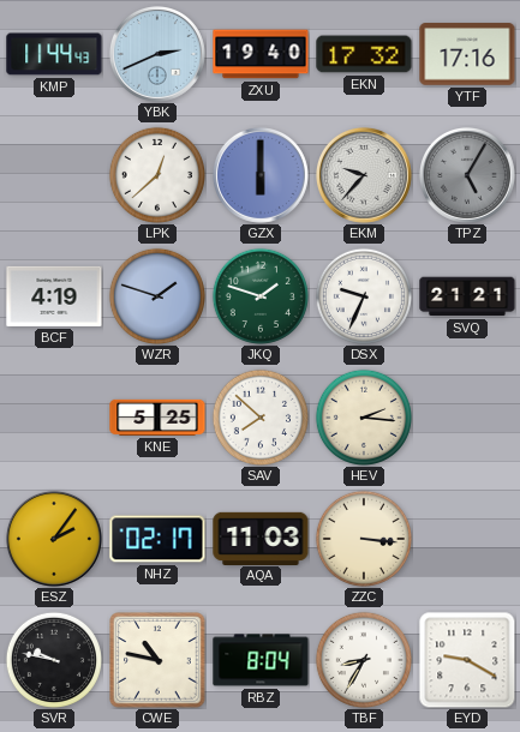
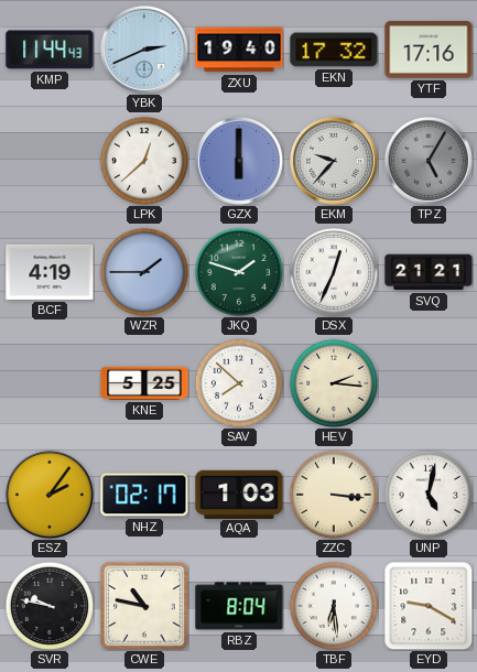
WZR: 1:48 -> 1:45 (144, 272)
DSX: 9:34 -> 12:34 (334, 272)
AQA: 11:03 -> 1:03 (239, 494)
UNP: none -> 5:02 (429, 495)
TBF: 8:35 -> 6:29 (334, 606)
